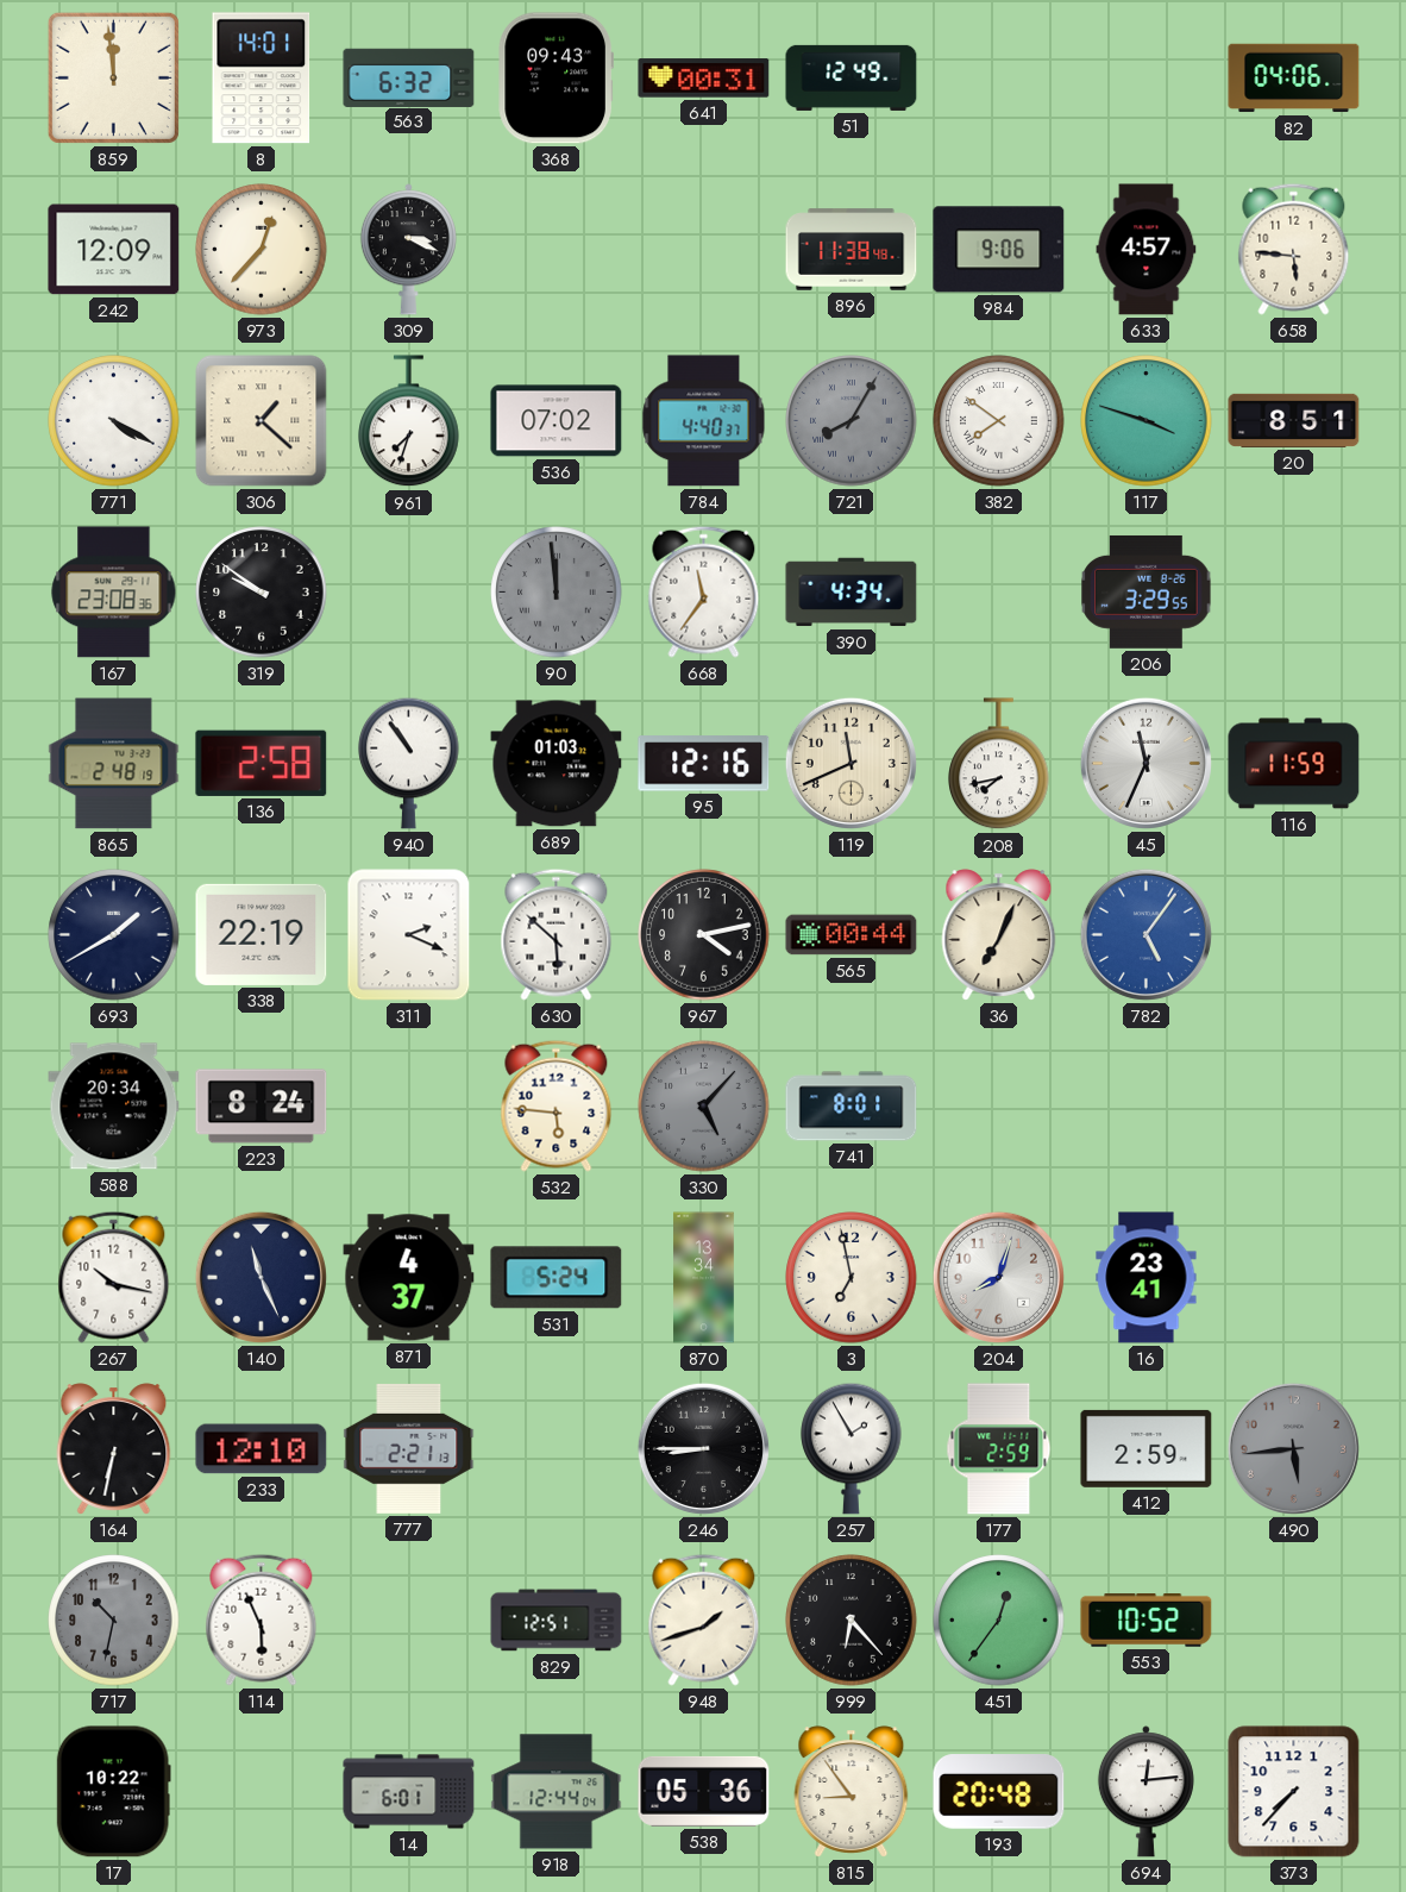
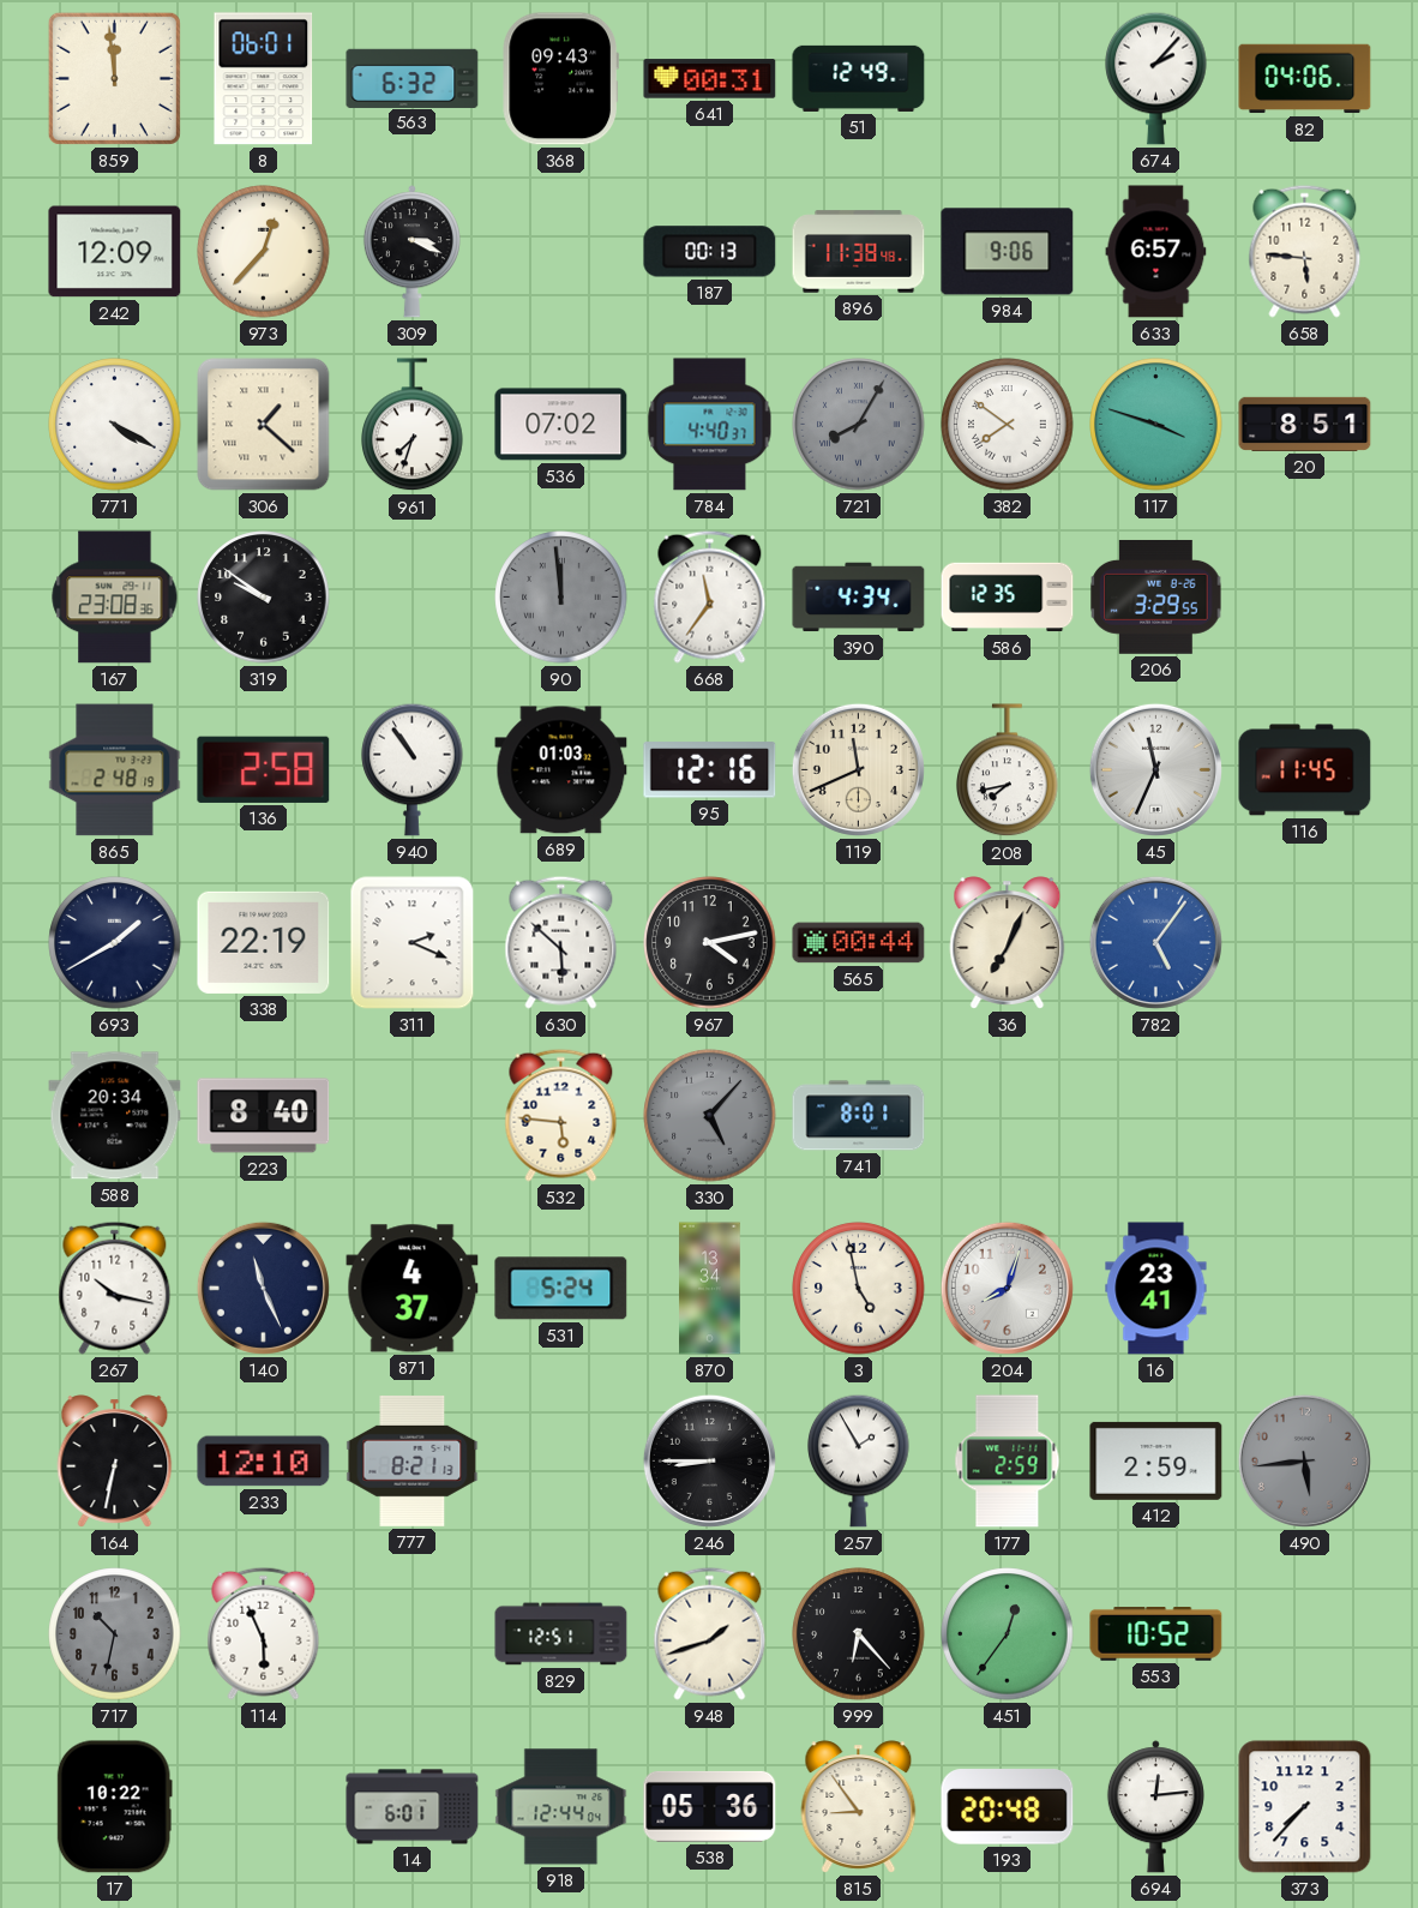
8: 14:01 -> 06:01 (264, 79)
674: none -> 2:07 (1156, 78)
187: none -> 00:13 (710, 252)
633: 4:57 -> 6:57 (1156, 252)
586: none -> 12:35 (1008, 598)
116: 11:59 -> 11:45 (1305, 770)
223: 8:24 -> 8:40 (264, 1116)
3: 6:58 -> 4:58 (859, 1289)
777: 2:21 -> 8:21 (413, 1460)
